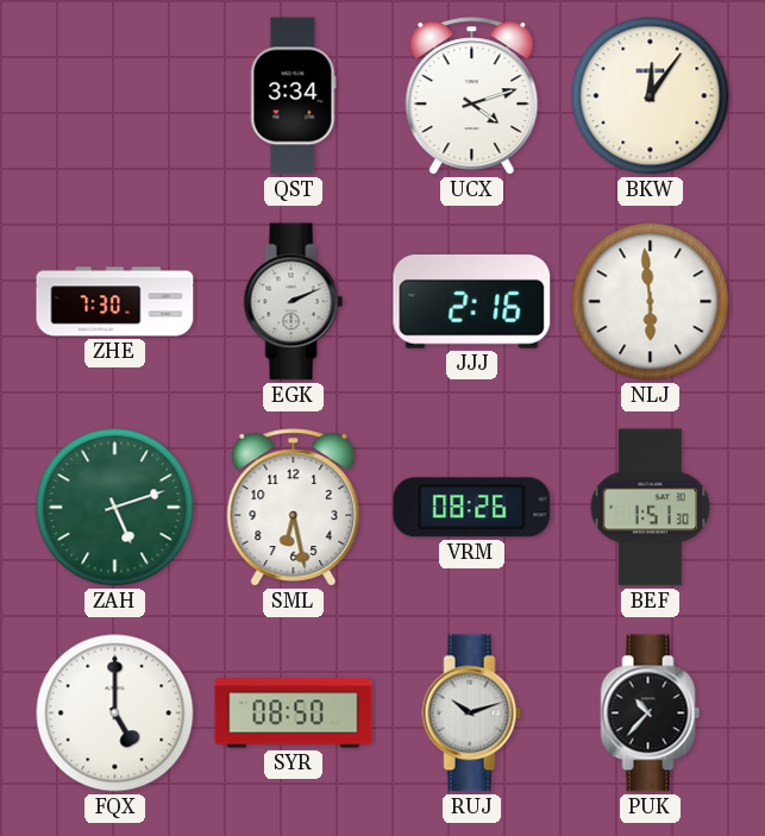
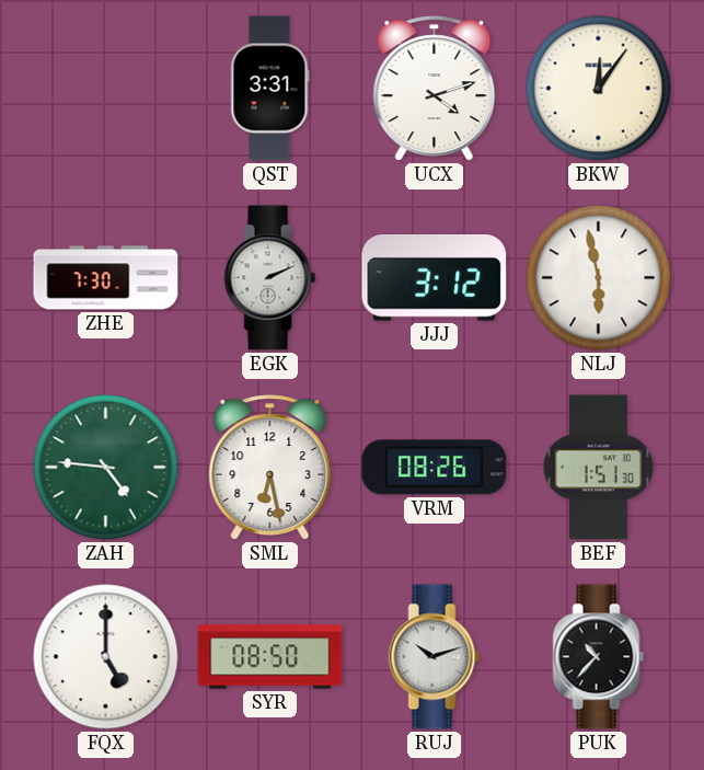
QST: 3:34 -> 3:31 (270, 89)
JJJ: 2:16 -> 3:12 (435, 278)
NLJ: 5:59 -> 5:58 (599, 278)
ZAH: 5:12 -> 4:46 (106, 468)
